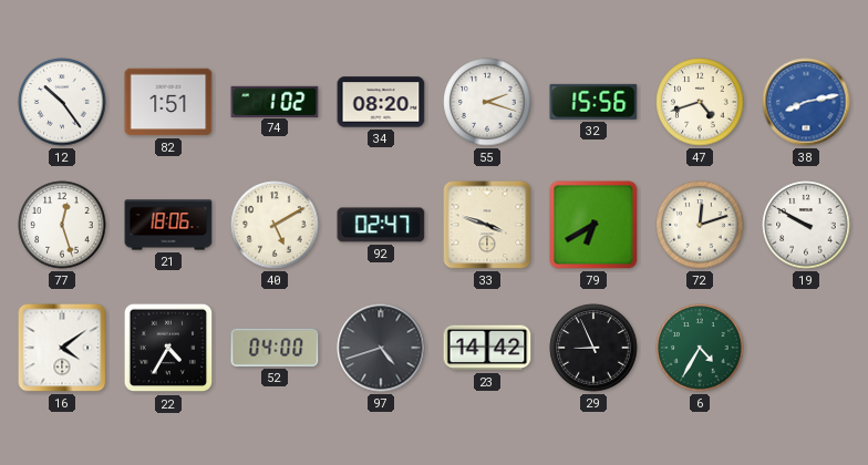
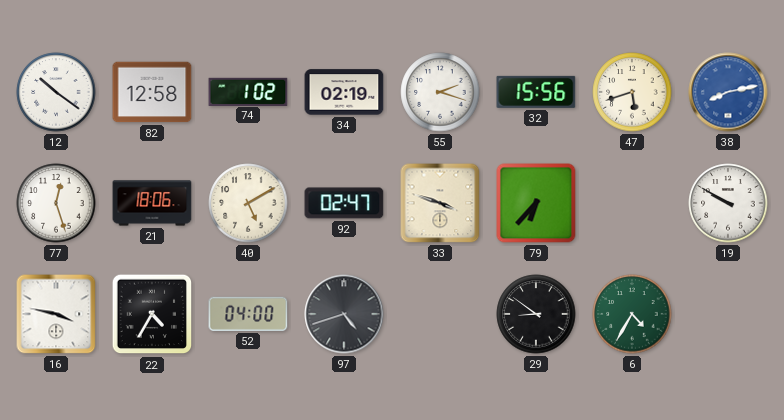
12: 10:24 -> 10:21 (56, 92)
82: 1:51 -> 12:58 (152, 92)
34: 08:20 -> 02:19 (344, 92)
47: 4:42 -> 5:42 (632, 92)
79: 6:40 -> 6:37 (536, 203)
72: 12:12 -> none (700, 225)
16: 4:09 -> 3:47 (56, 314)
23: 14:42 -> none (487, 348)
29: 8:56 -> 8:51 (536, 314)
